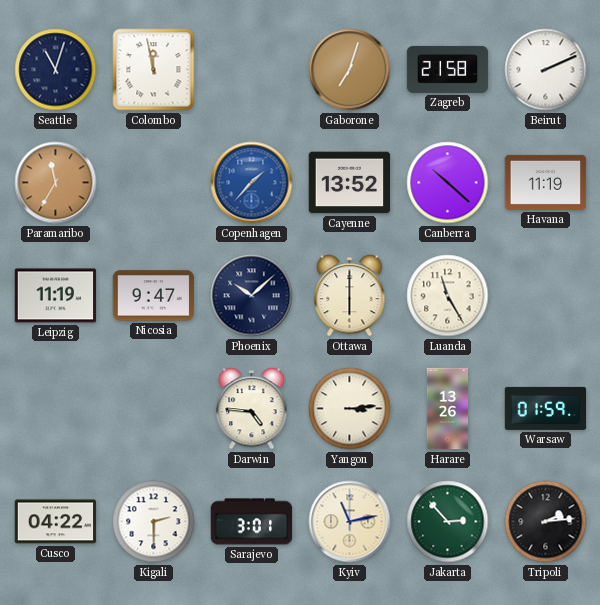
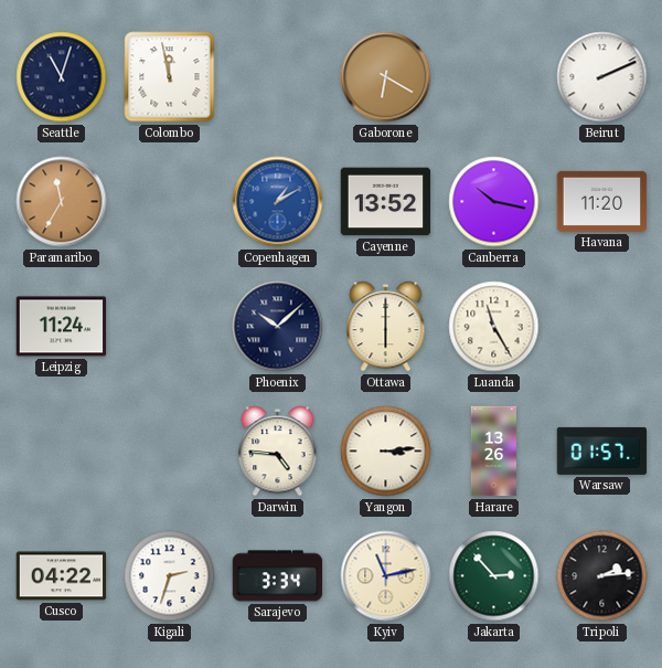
Gaborone: 7:03 -> 6:20 (386, 77)
Zagreb: 21:58 -> none (448, 69)
Copenhagen: 1:37 -> 1:10 (278, 202)
Canberra: 10:22 -> 10:17 (494, 202)
Havana: 11:19 -> 11:20 (602, 201)
Leipzig: 11:19 -> 11:24 (62, 327)
Nicosia: 9:47 -> none (154, 296)
Warsaw: 01:59 -> 01:57 (602, 450)
Kigali: 2:30 -> 2:33 (170, 576)
Sarajevo: 3:01 -> 3:34 (278, 576)
